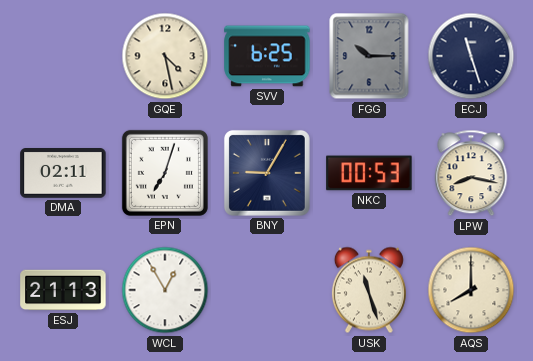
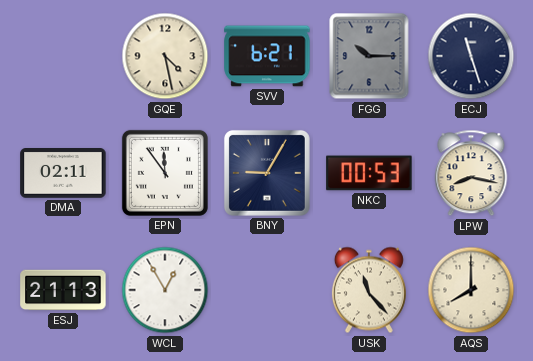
SVV: 6:25 -> 6:21 (267, 56)
EPN: 7:03 -> 11:54 (165, 173)
USK: 11:27 -> 11:23 (369, 290)
